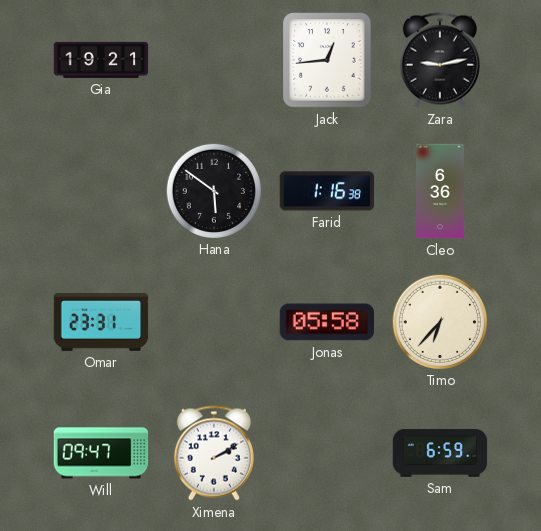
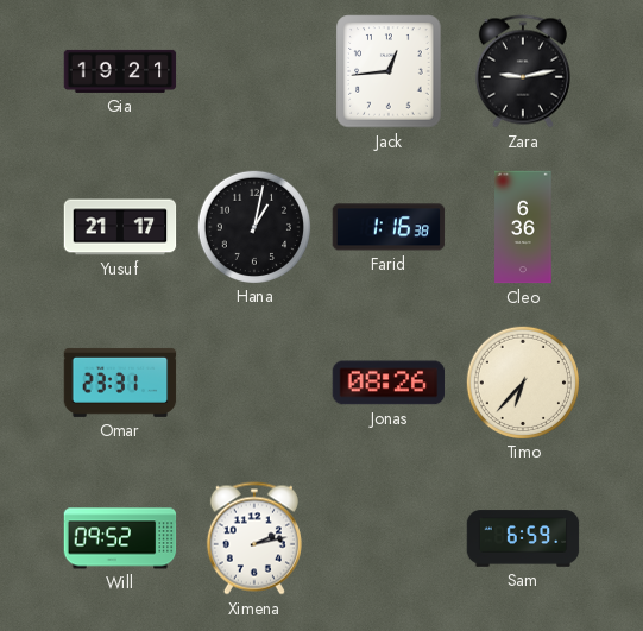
Yusuf: none -> 21:17 (120, 227)
Hana: 5:51 -> 1:02 (253, 226)
Jonas: 05:58 -> 08:26 (389, 383)
Will: 09:47 -> 09:52 (120, 538)
Ximena: 2:10 -> 2:13 (254, 538)
